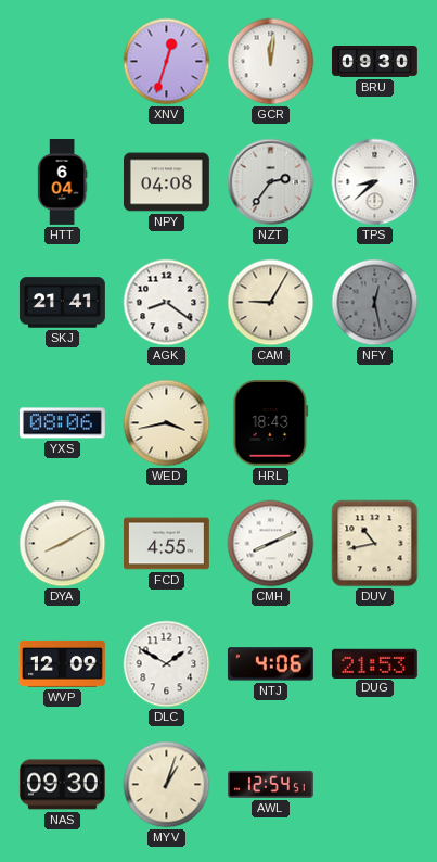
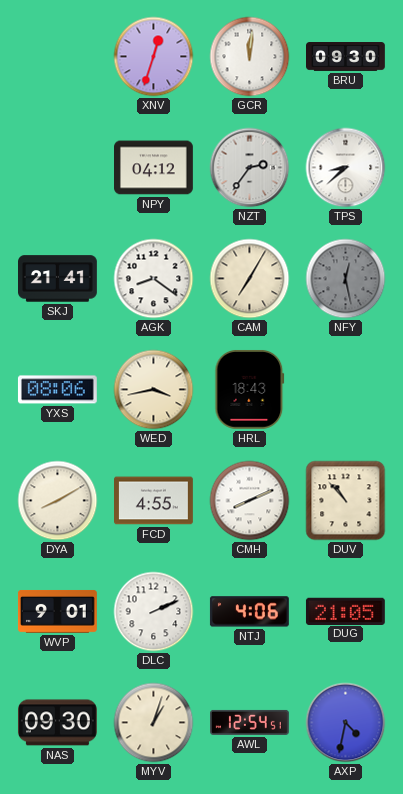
HTT: 6:04 -> none (62, 182)
NPY: 04:08 -> 04:12 (154, 168)
CAM: 9:05 -> 7:05 (250, 279)
DUV: 10:43 -> 10:53 (346, 501)
WVP: 12:09 -> 9:01 (57, 611)
DLC: 1:50 -> 2:11 (154, 612)
DUG: 21:53 -> 21:05 (345, 611)
AXP: none -> 4:32 (346, 723)
